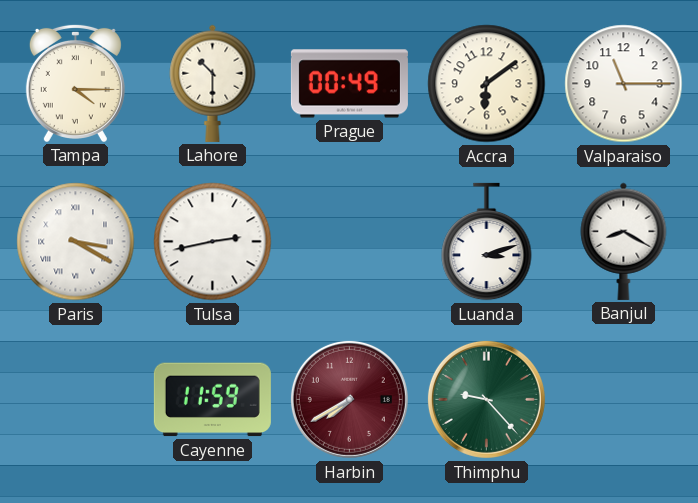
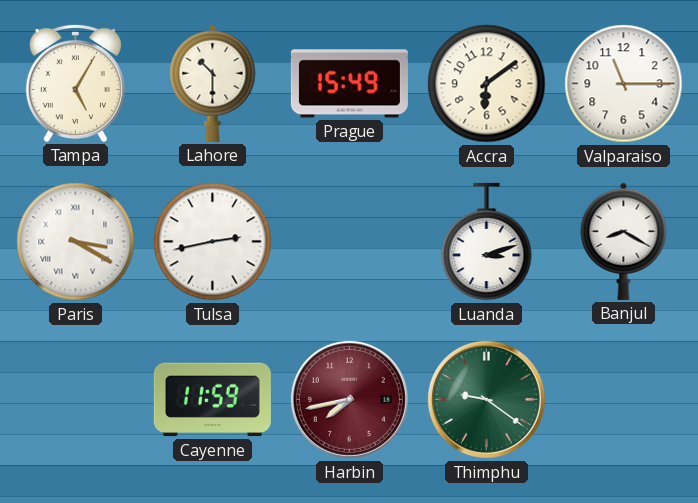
Tampa: 4:15 -> 5:05 (75, 83)
Prague: 00:49 -> 15:49 (349, 84)
Harbin: 7:40 -> 7:43 (349, 399)
Thimphu: 9:23 -> 9:21 (486, 399)
